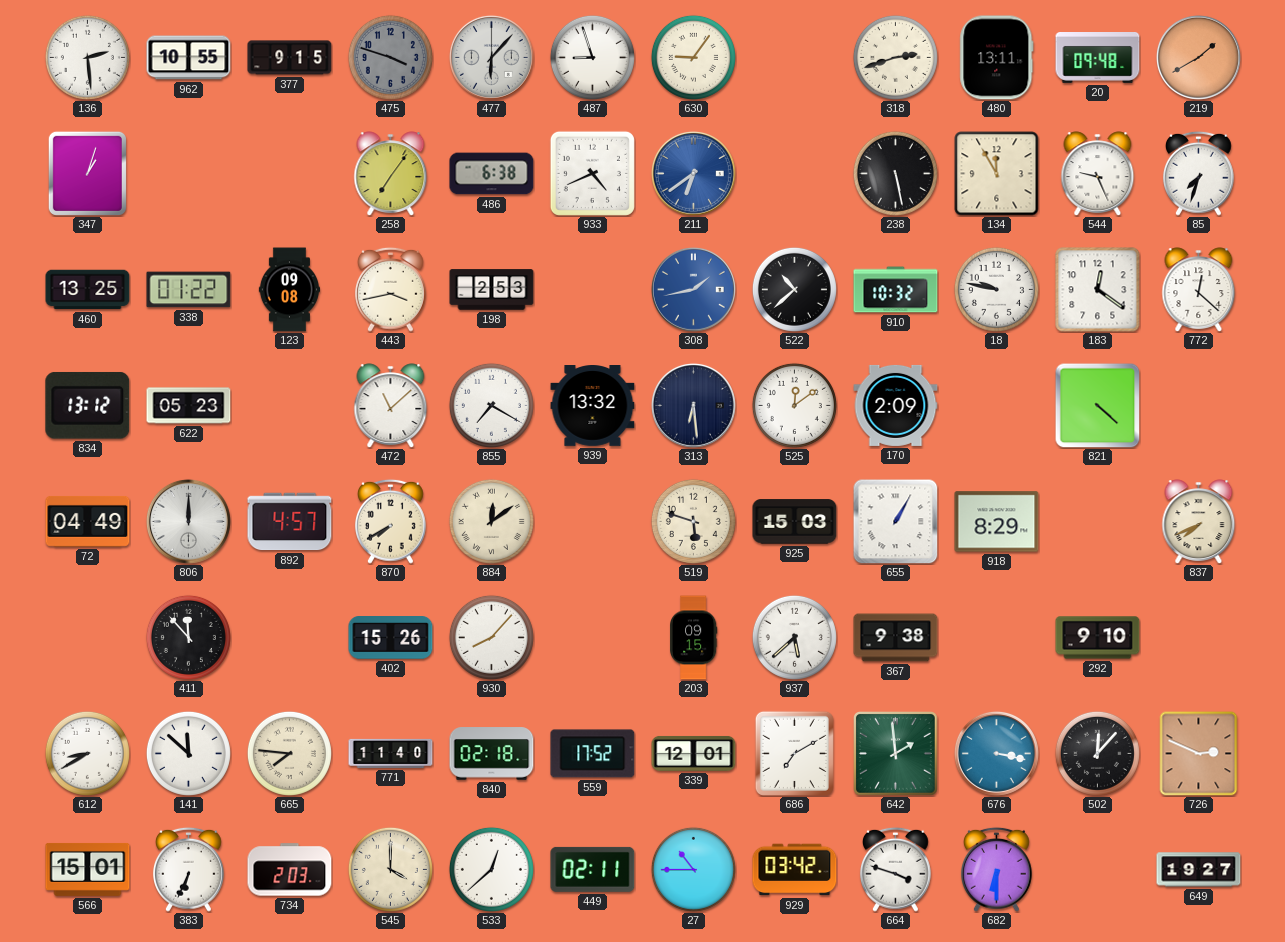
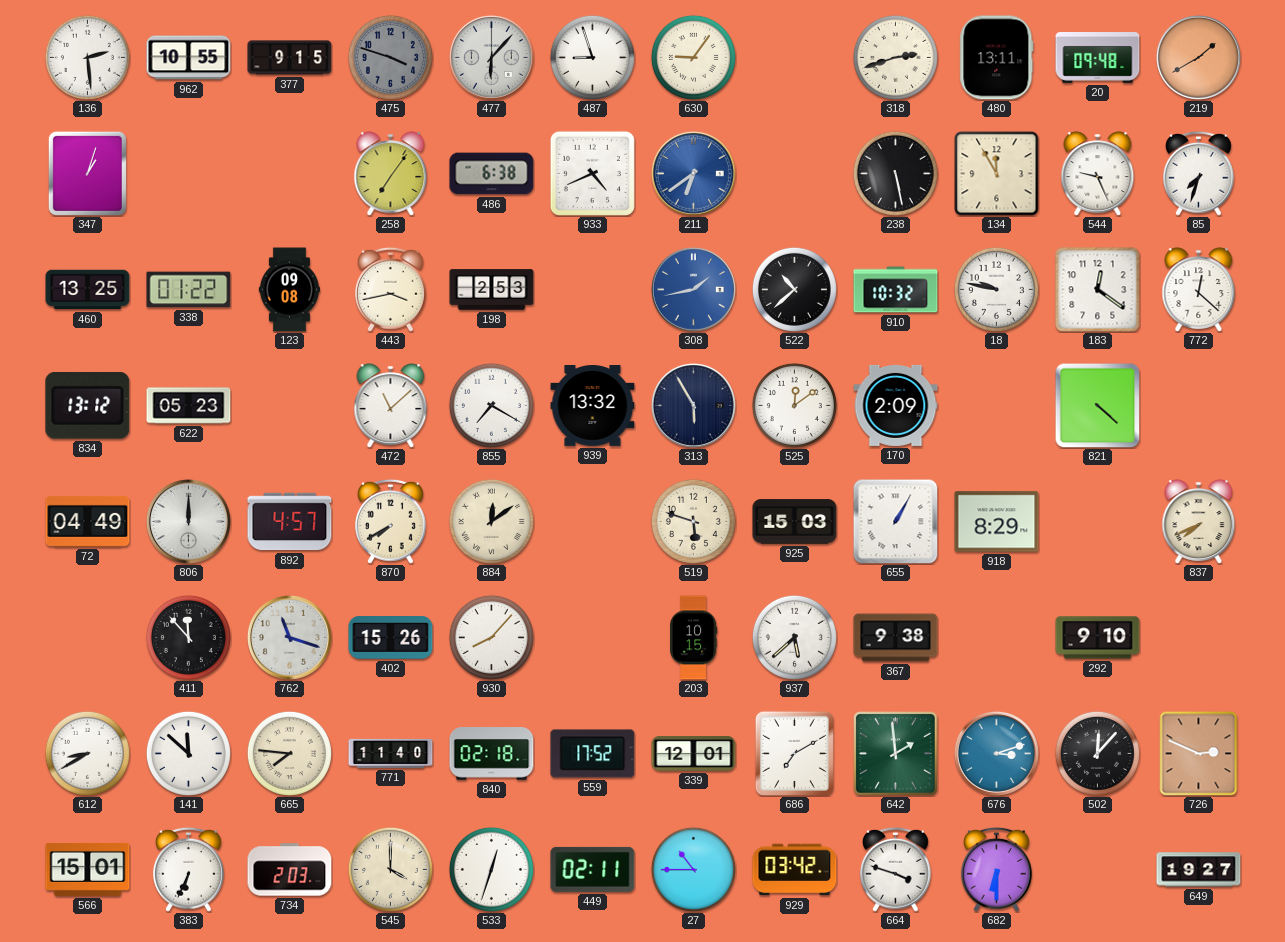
313: 6:29 -> 5:55 (693, 405)
762: none -> 11:18 (289, 637)
203: 09:15 -> 10:15 (693, 638)
676: 3:17 -> 3:12 (996, 753)
533: 12:38 -> 12:33 (491, 869)
